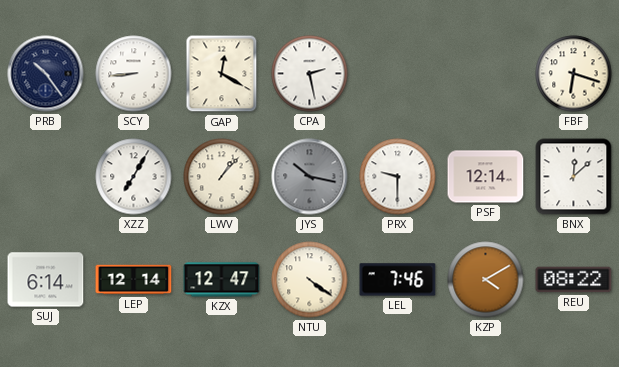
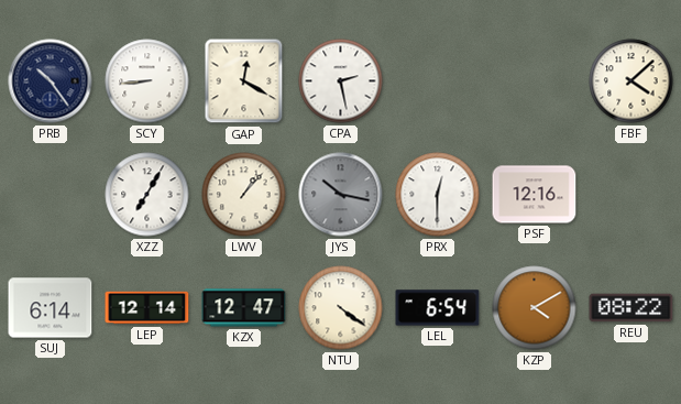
FBF: 6:18 -> 4:08 (631, 81)
PRX: 9:30 -> 12:30 (438, 195)
PSF: 12:14 -> 12:16 (535, 195)
BNX: 12:08 -> none (574, 177)
LEL: 7:46 -> 6:54 (438, 308)
